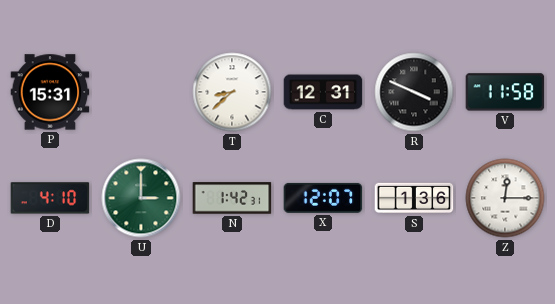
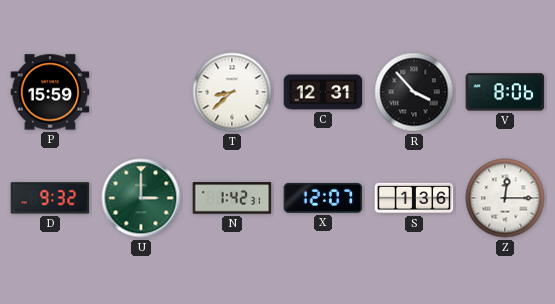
P: 15:31 -> 15:59 (50, 92)
R: 3:49 -> 3:53 (414, 92)
V: 11:58 -> 8:06 (505, 92)
D: 4:10 -> 9:32 (50, 198)
